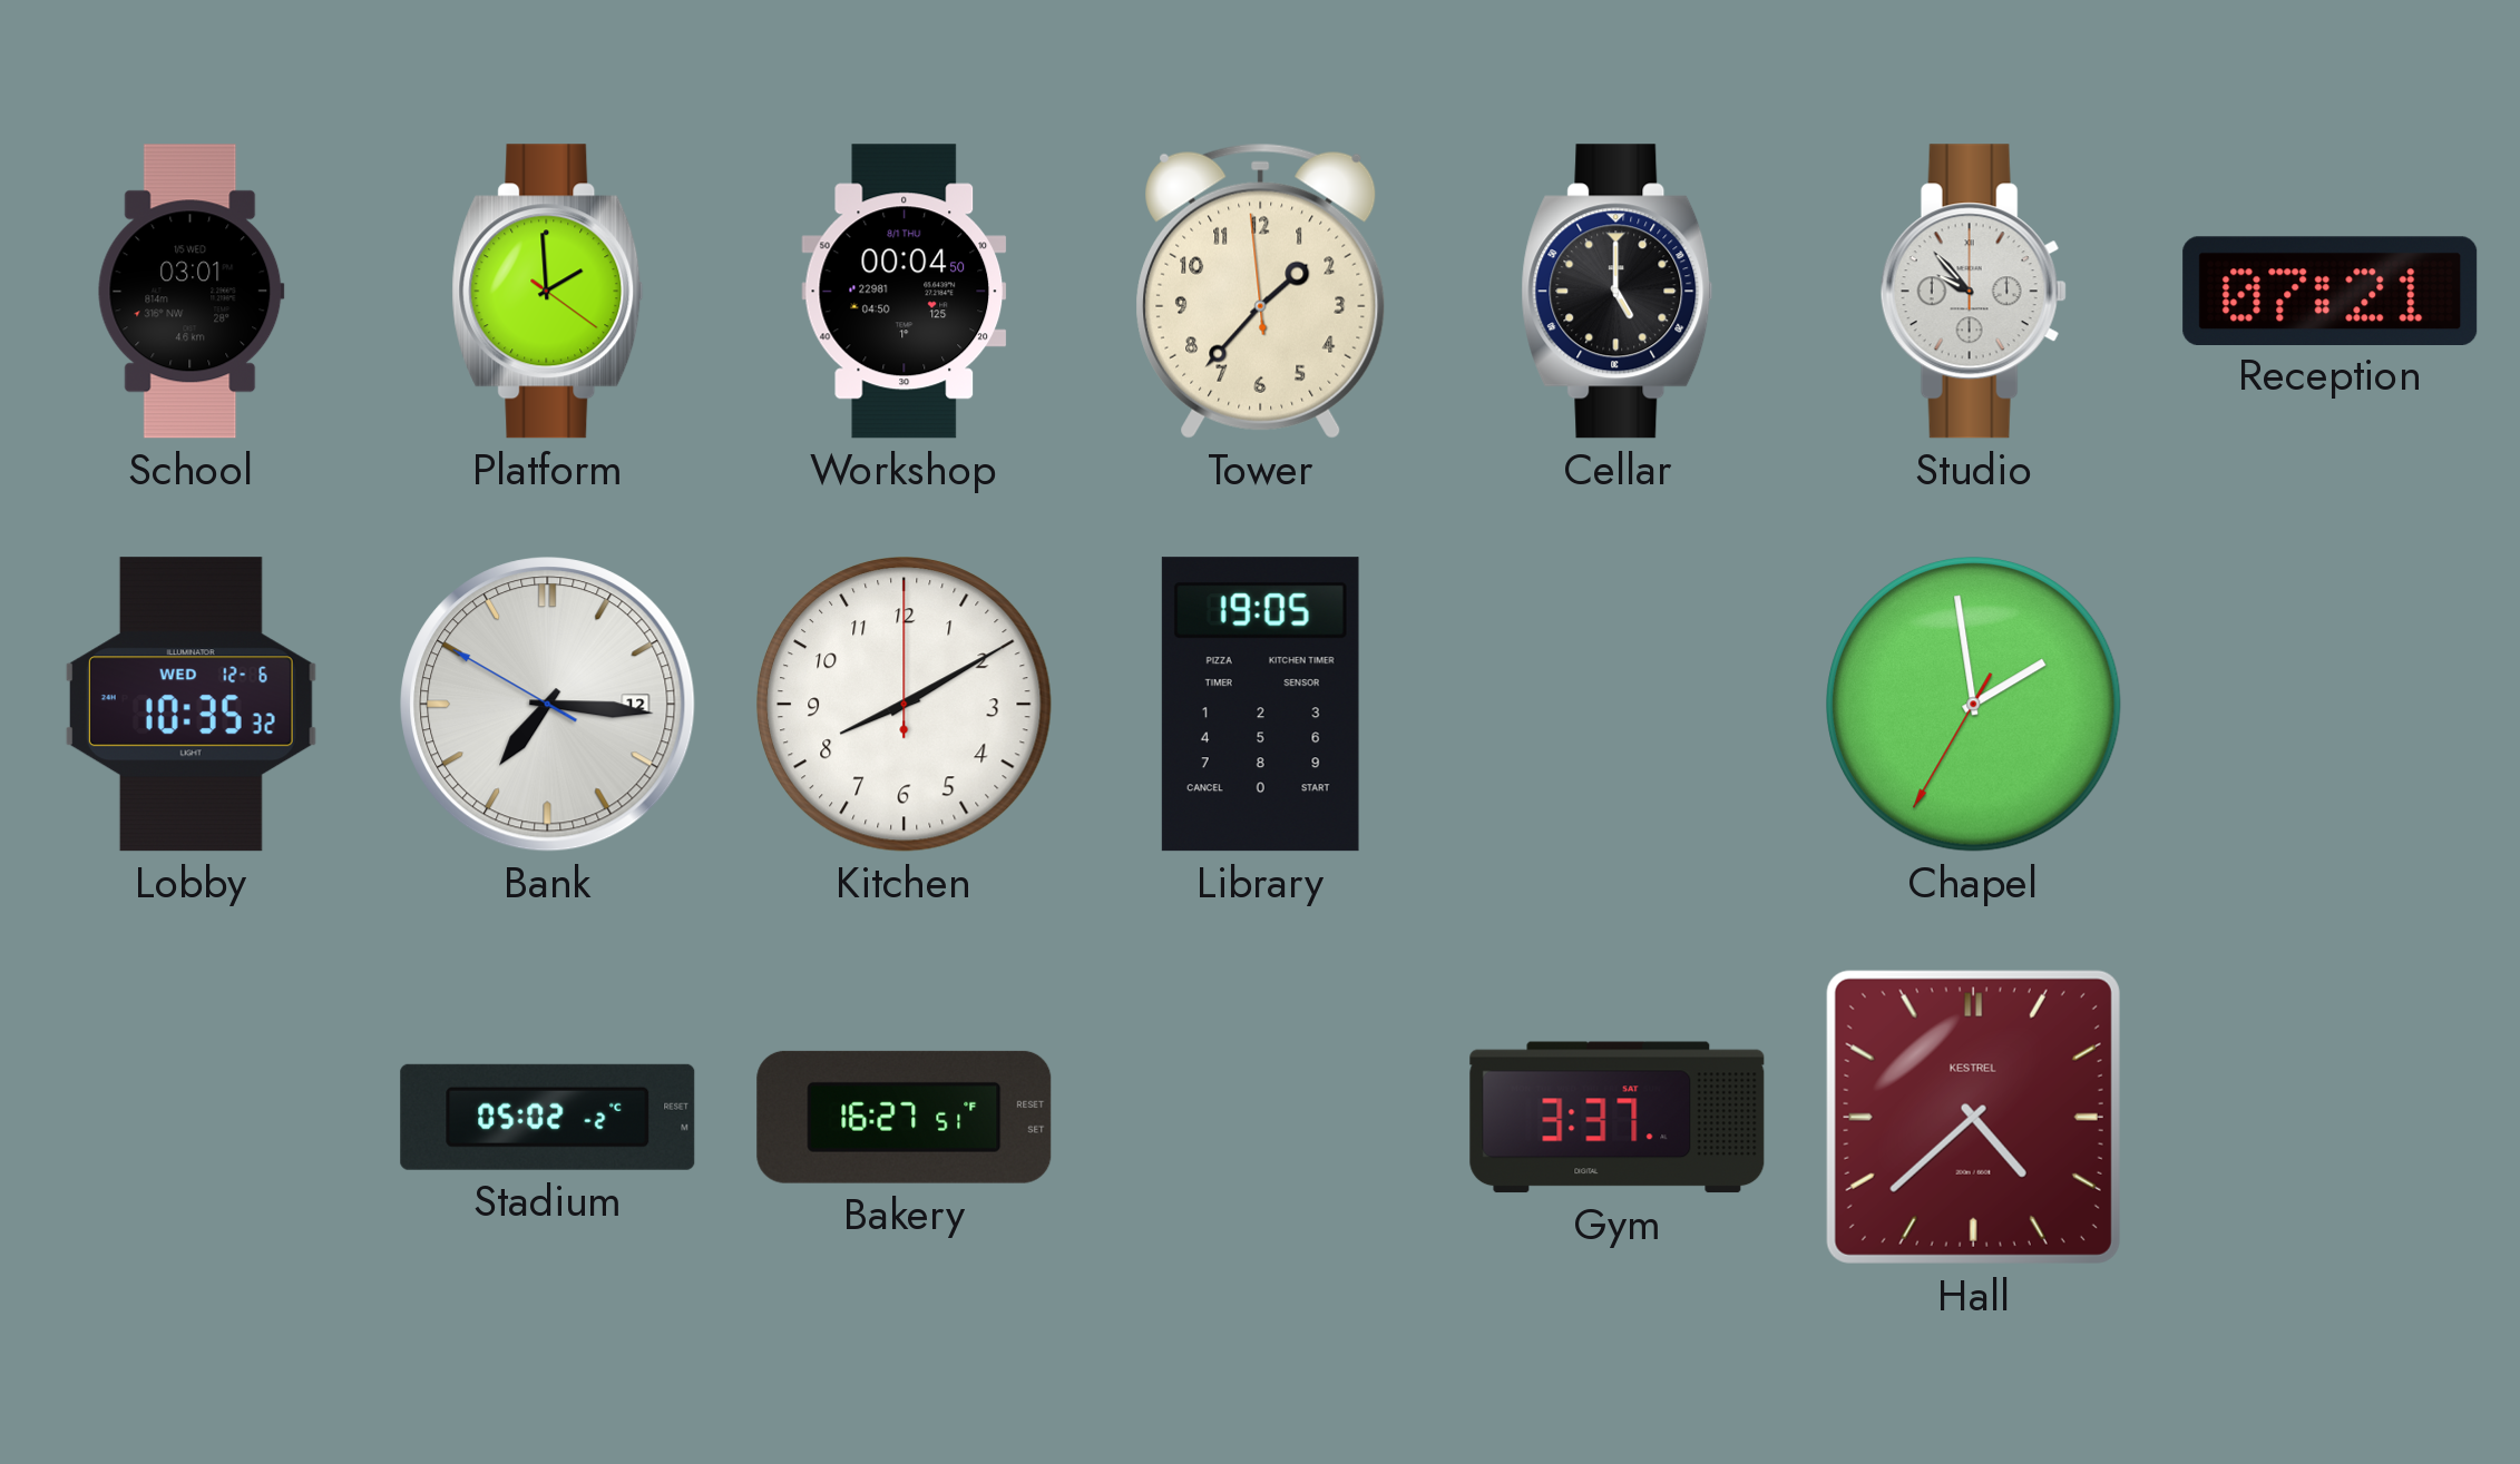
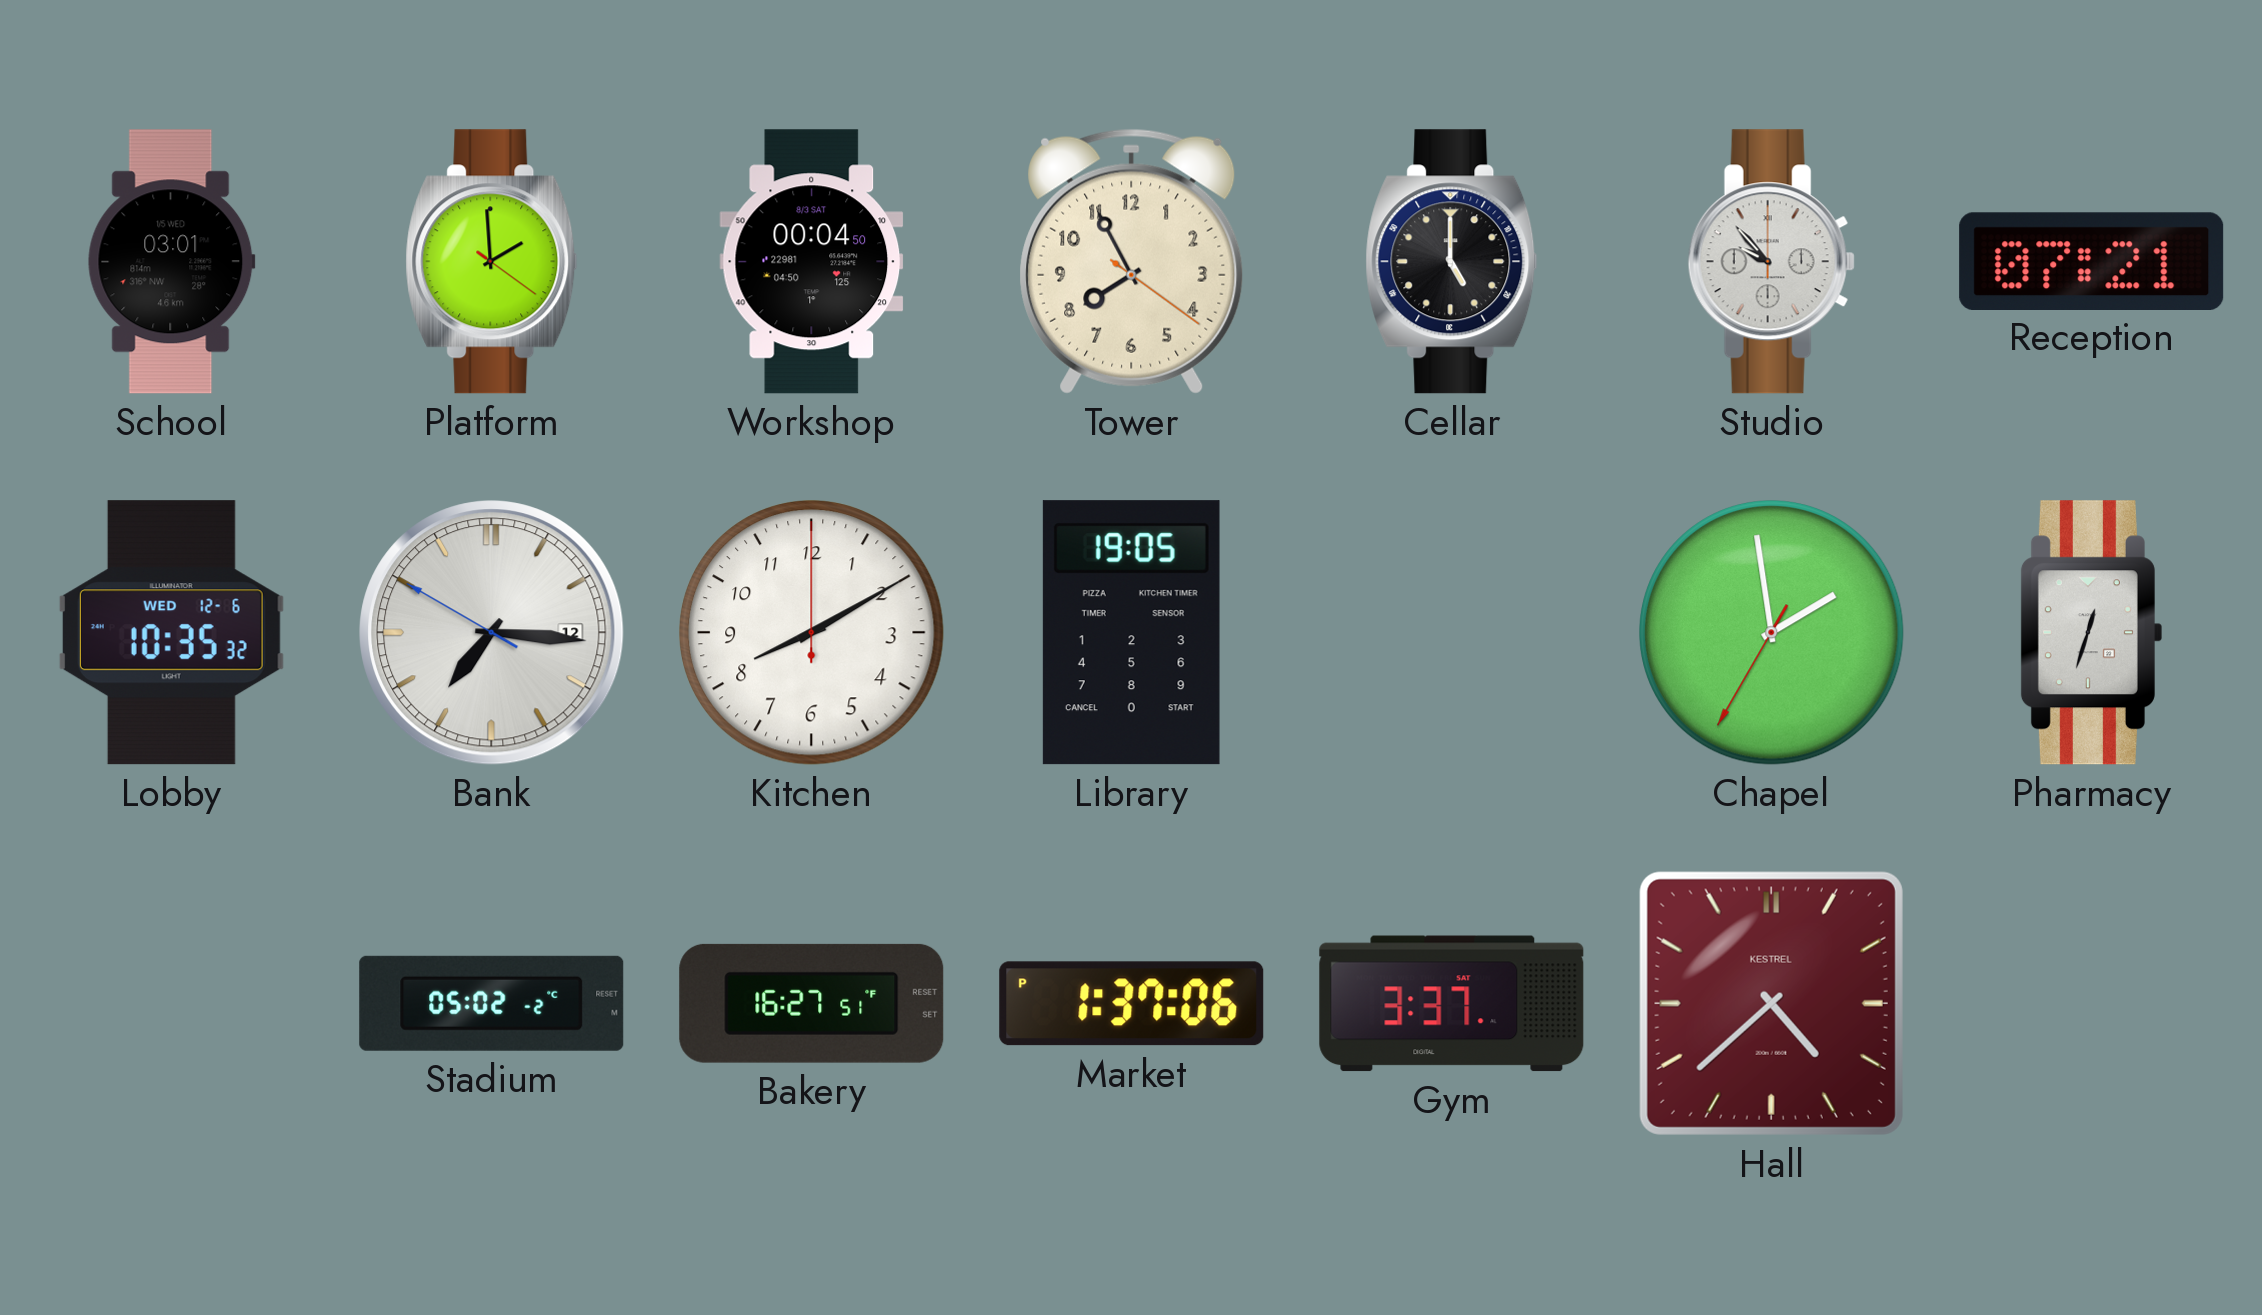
Workshop date: 8/1 THU -> 8/3 SAT (812, 262)
Tower: 1:36 -> 7:55 (1132, 261)
Pharmacy: none -> 12:33 (2091, 633)
Market: none -> 1:37 (1132, 1004)
